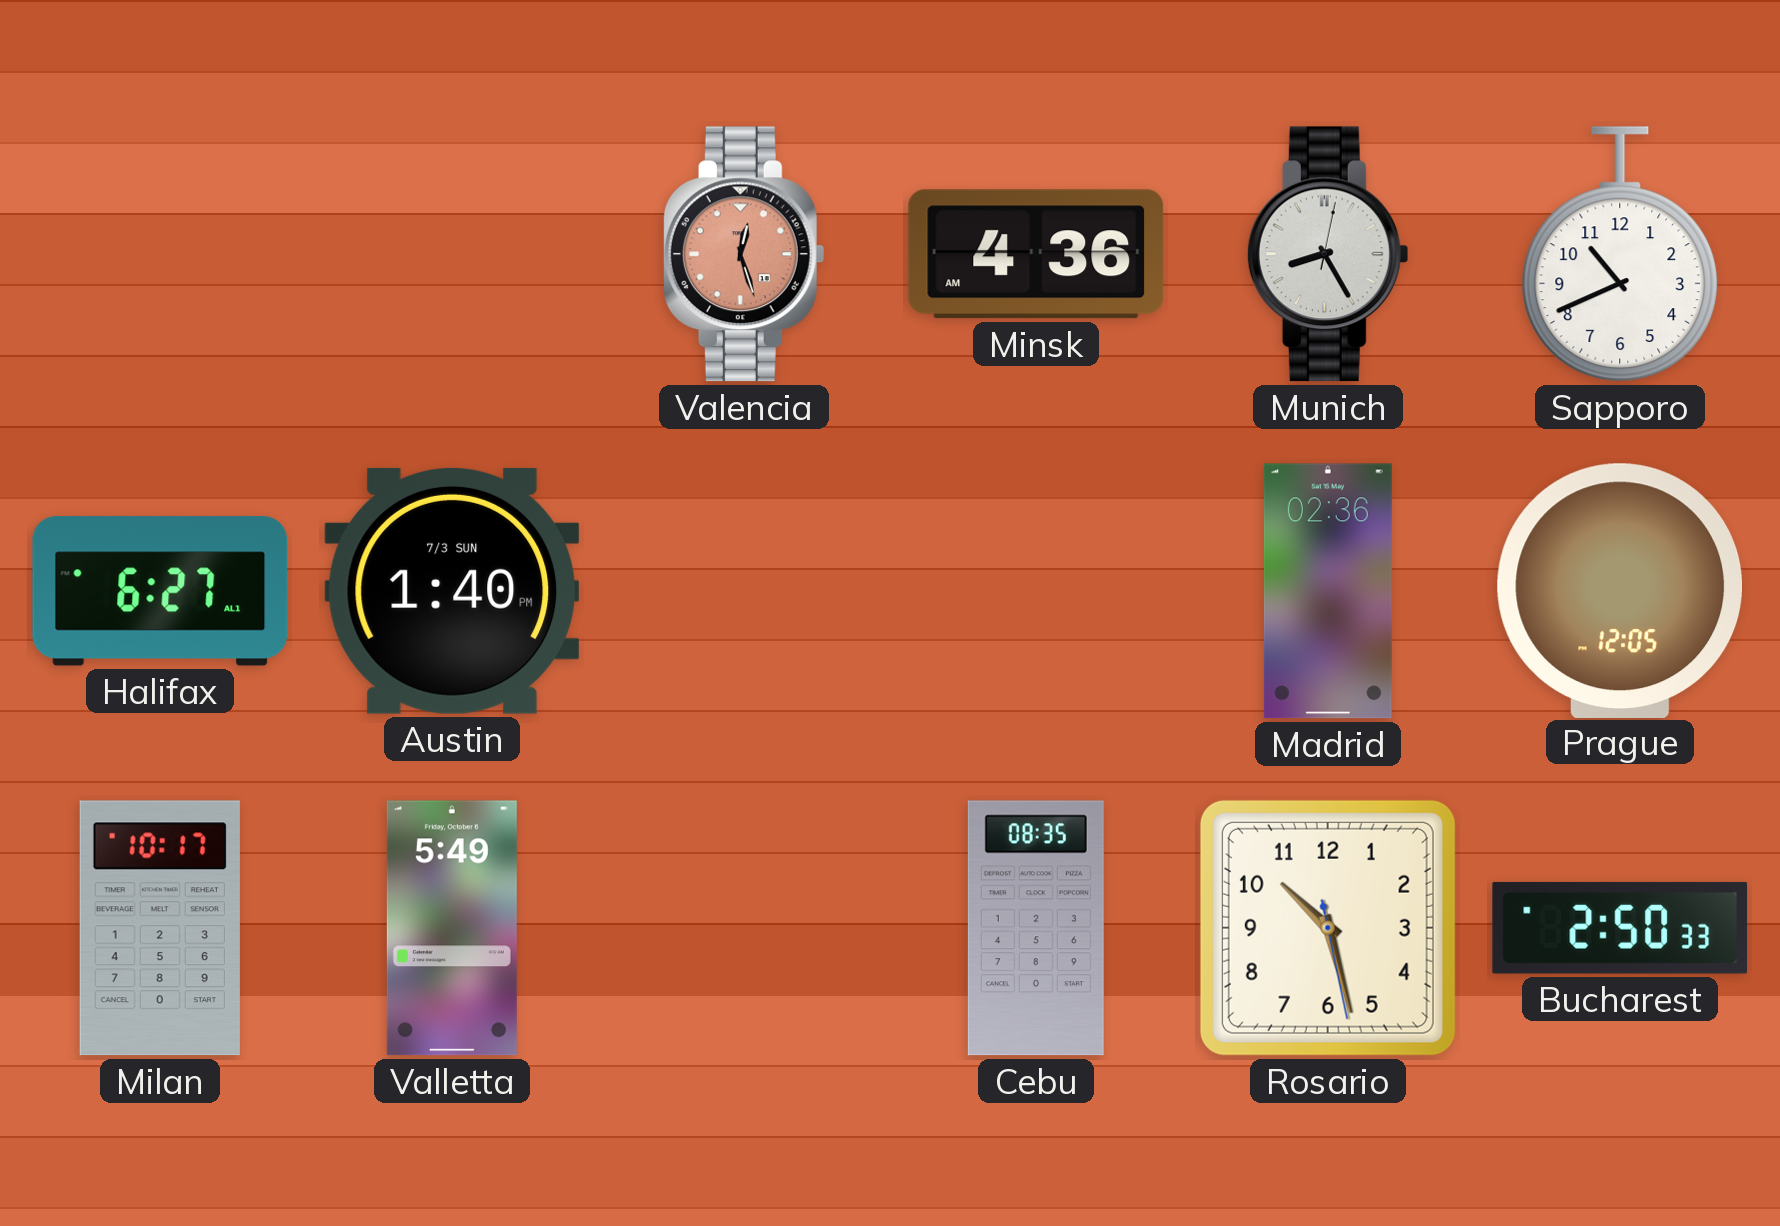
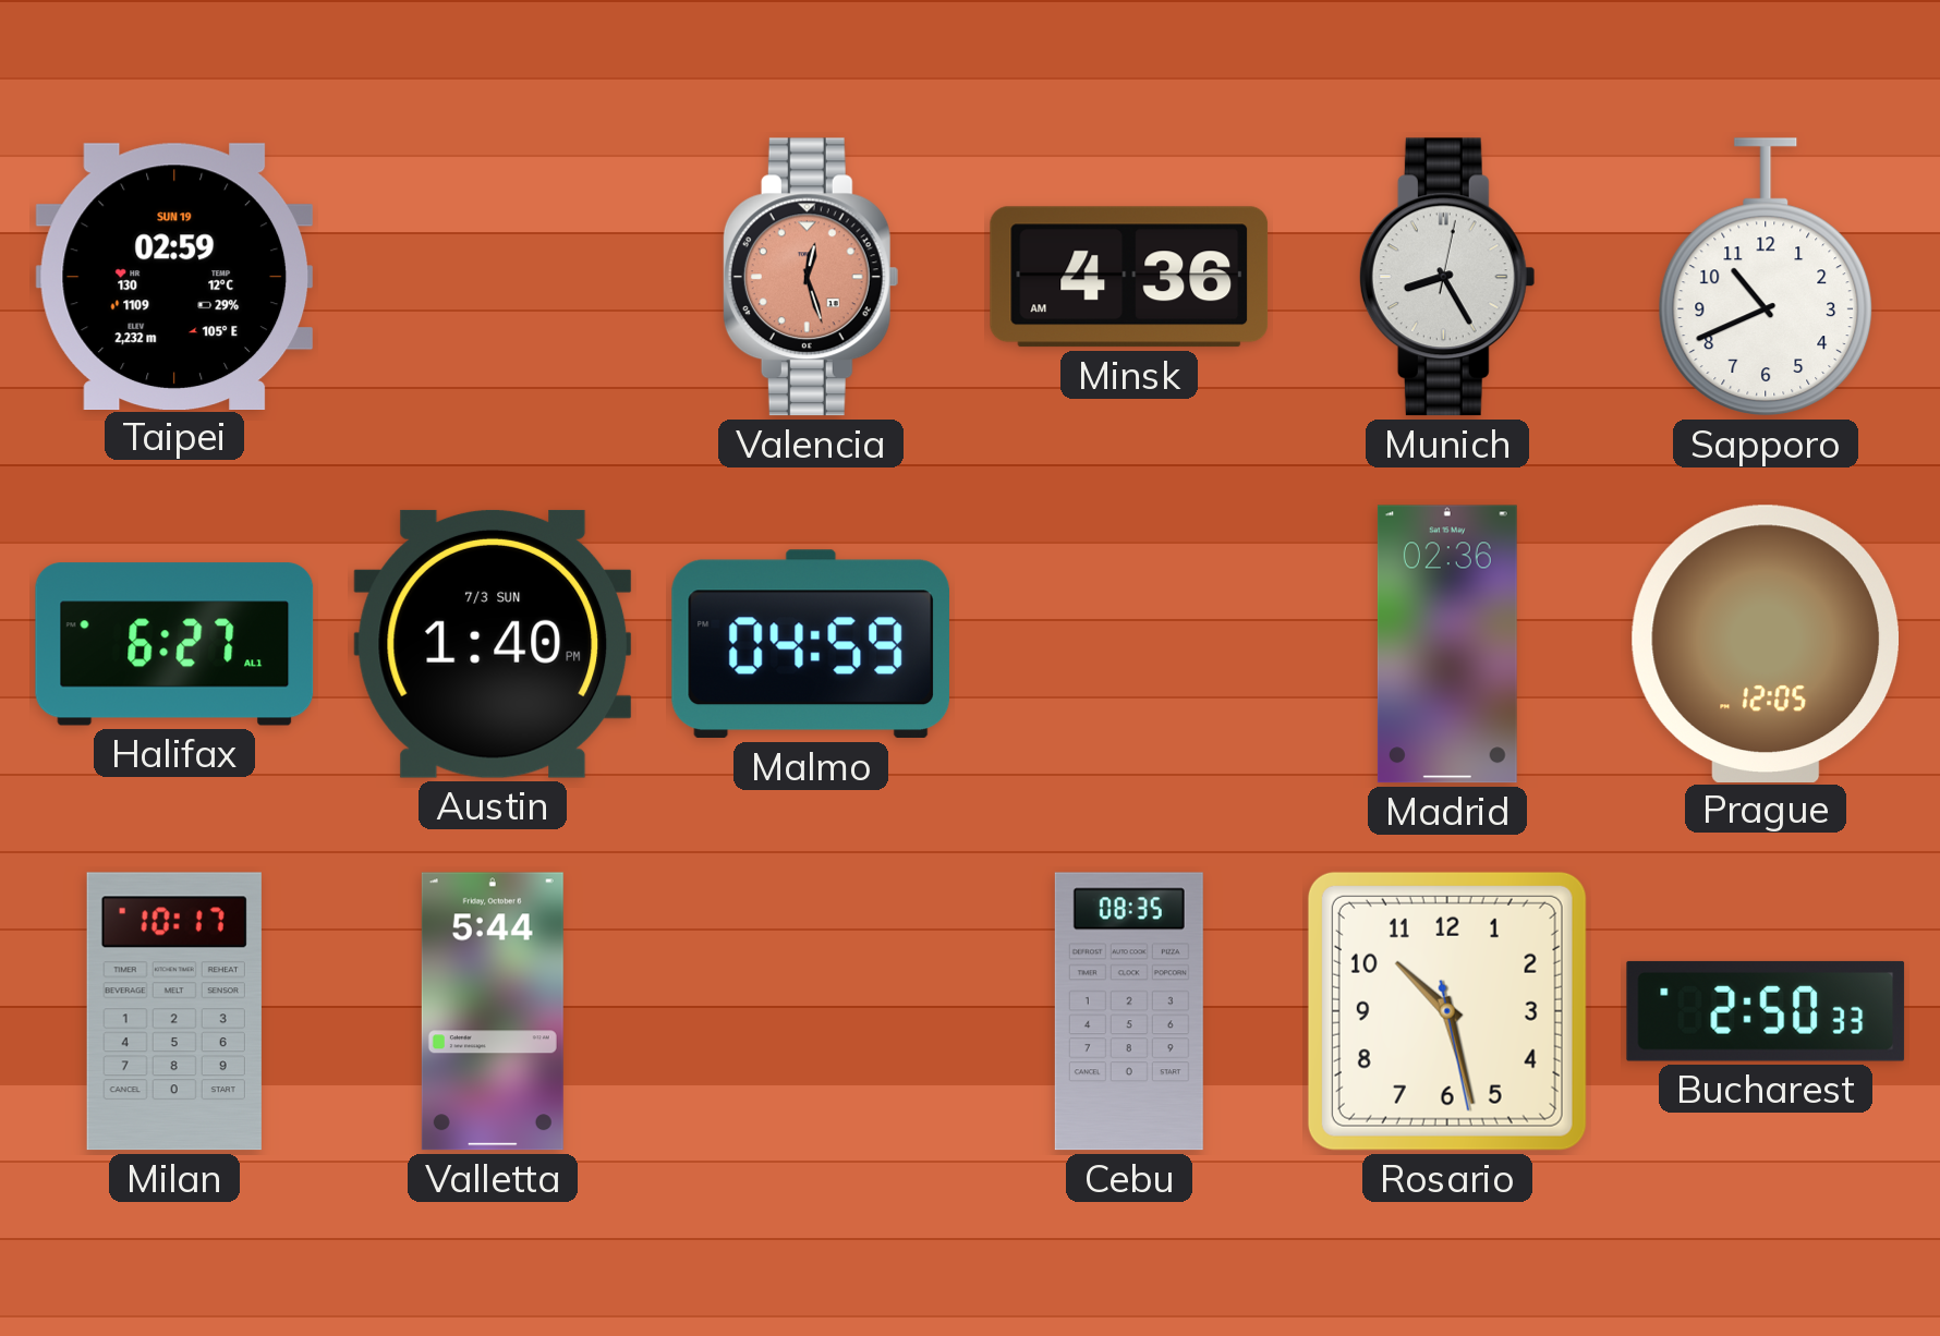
Taipei: none -> 02:59 (174, 276)
Malmo: none -> 04:59 (810, 644)
Valletta: 5:49 -> 5:44 (493, 1011)
